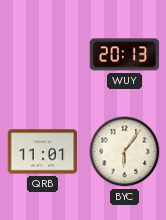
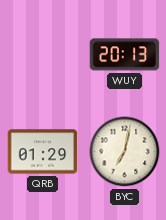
QRB: 11:01 -> 01:29 (43, 152)
BYC: 6:06 -> 7:02 (125, 152)
